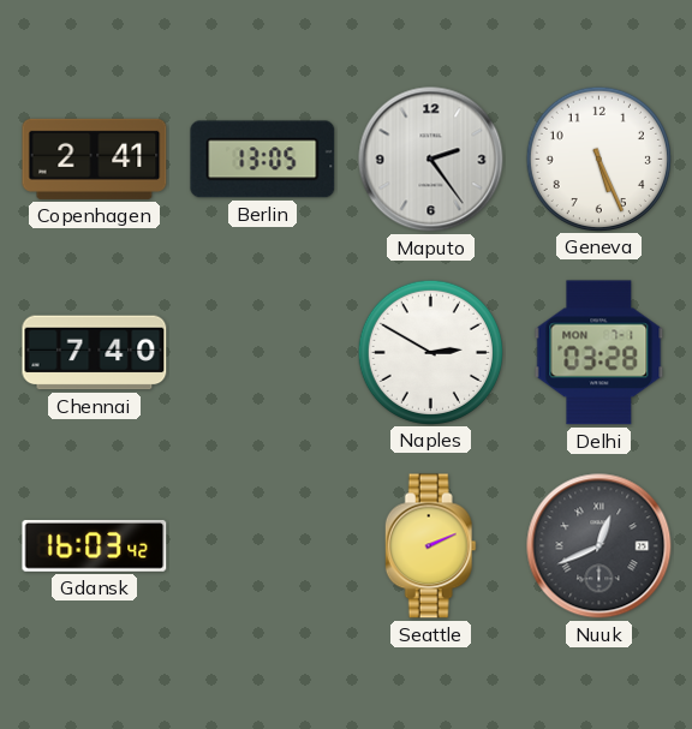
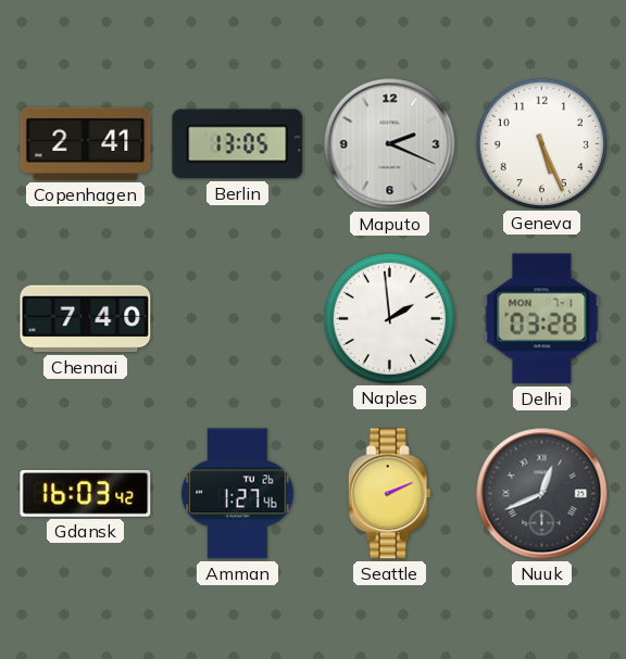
Maputo: 2:24 -> 2:19 (390, 144)
Naples: 2:50 -> 1:59 (389, 318)
Amman: none -> 1:27 (238, 494)
